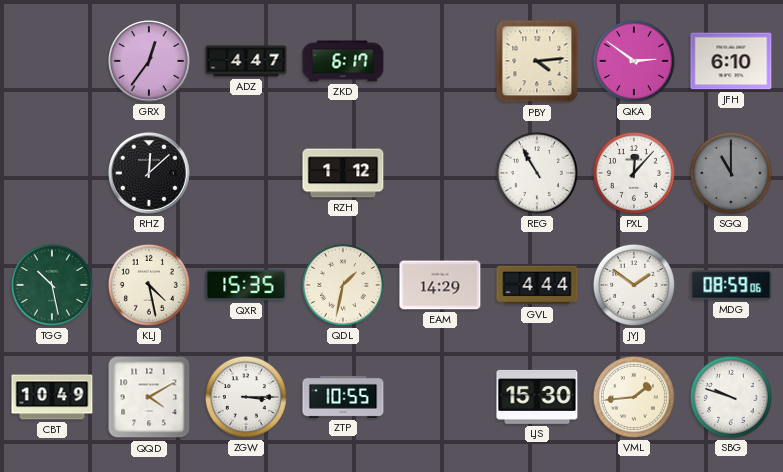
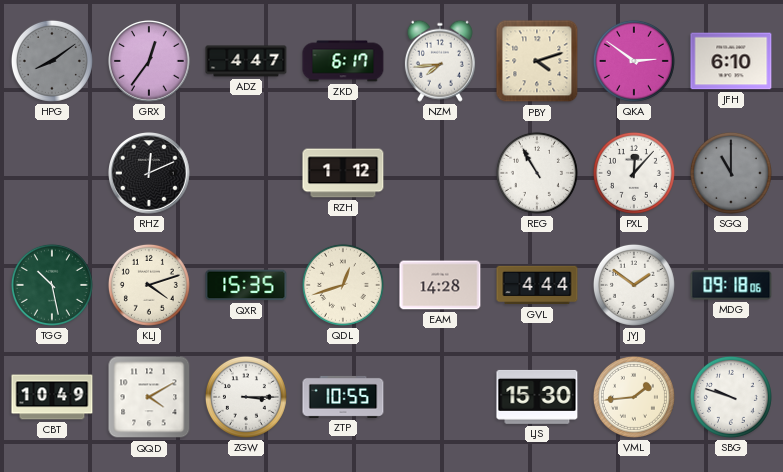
HPG: none -> 8:09 (52, 61)
NZM: none -> 7:44 (440, 61)
PBY: 4:14 -> 4:12 (537, 61)
RHZ: 12:08 -> 12:11 (150, 174)
KLJ: 4:28 -> 4:12 (149, 285)
QDL: 1:32 -> 12:42 (343, 285)
EAM: 14:29 -> 14:28 (440, 285)
MDG: 08:59 -> 09:18 (731, 285)
